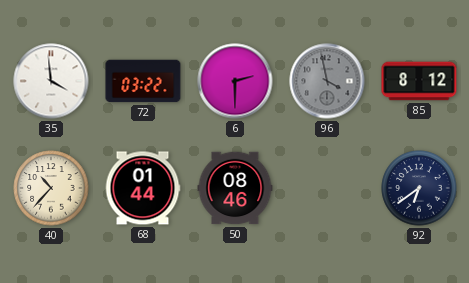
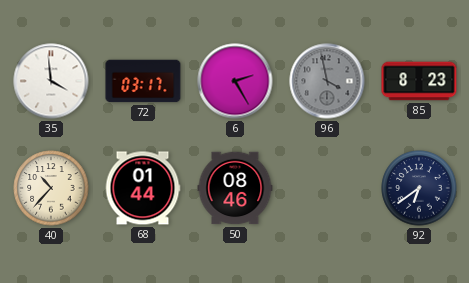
72: 03:22 -> 03:17 (143, 81)
6: 2:30 -> 2:25 (235, 81)
85: 8:12 -> 8:23 (419, 81)
